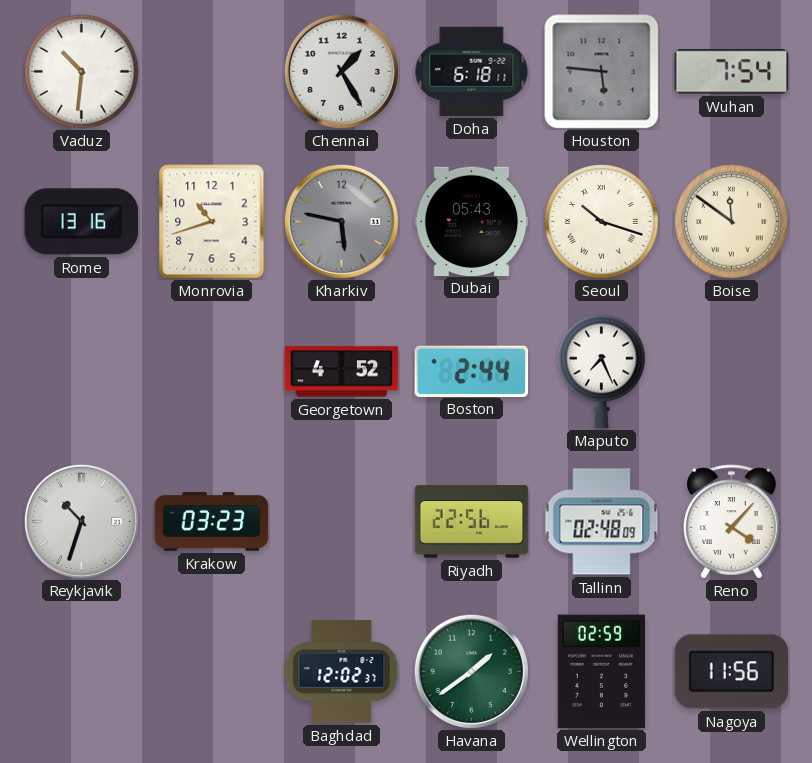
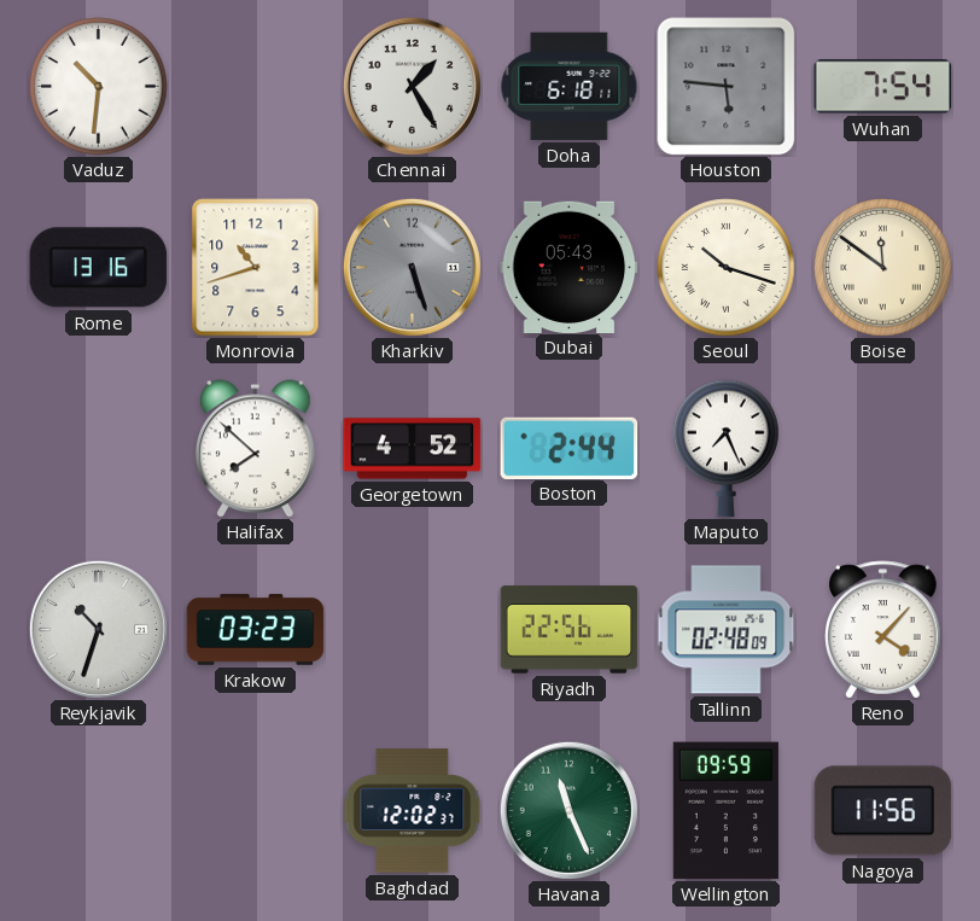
Kharkiv: 5:47 -> 5:27 (412, 267)
Halifax: none -> 7:52 (256, 449)
Havana: 1:39 -> 11:26 (568, 810)
Wellington: 02:59 -> 09:59 (725, 811)
